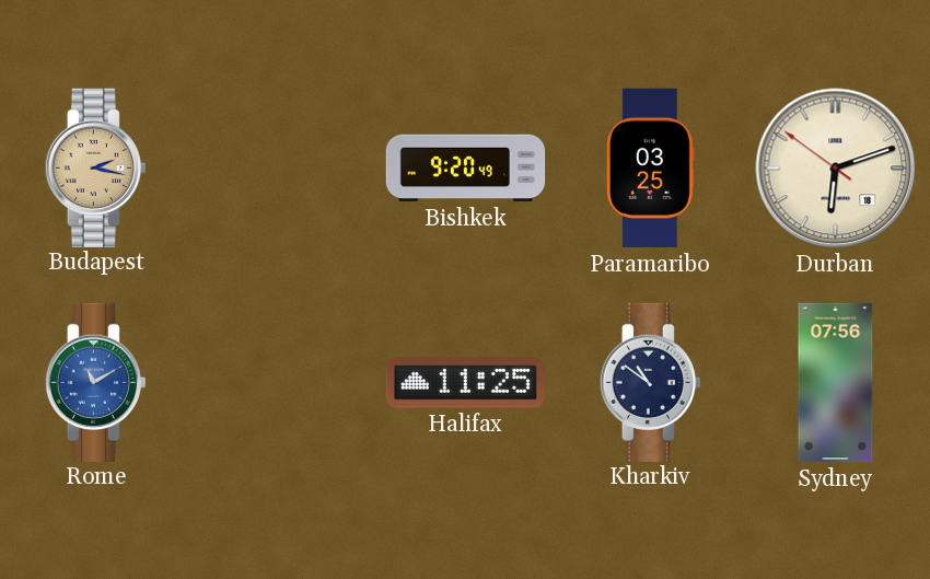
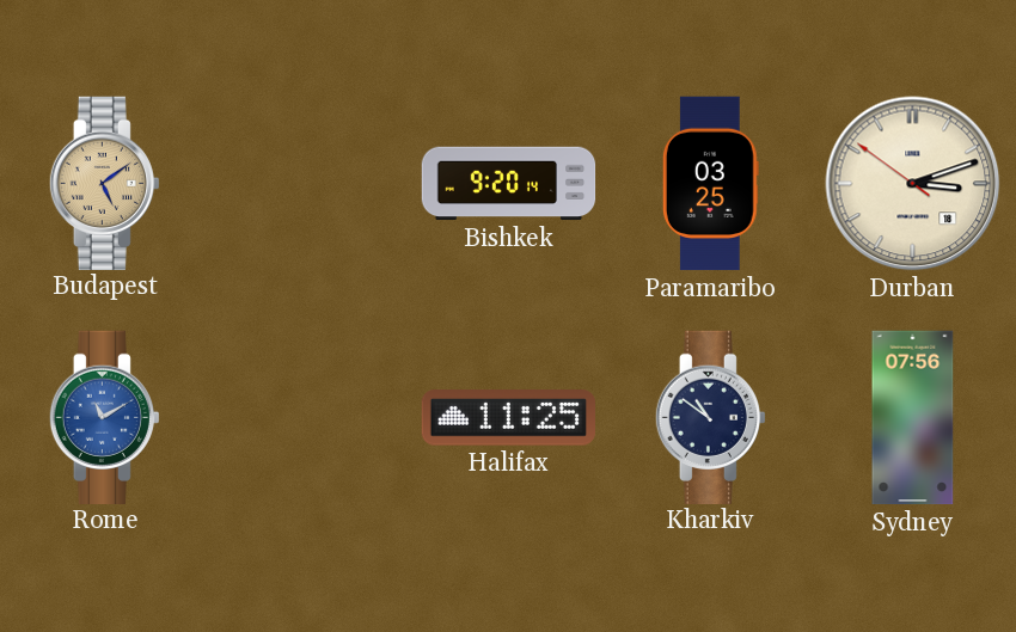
Budapest: 2:17 -> 5:09 (104, 183)
Bishkek: 9:20:49 -> 9:20:14 (509, 184)
Durban: 6:11 -> 3:11 (913, 184)
